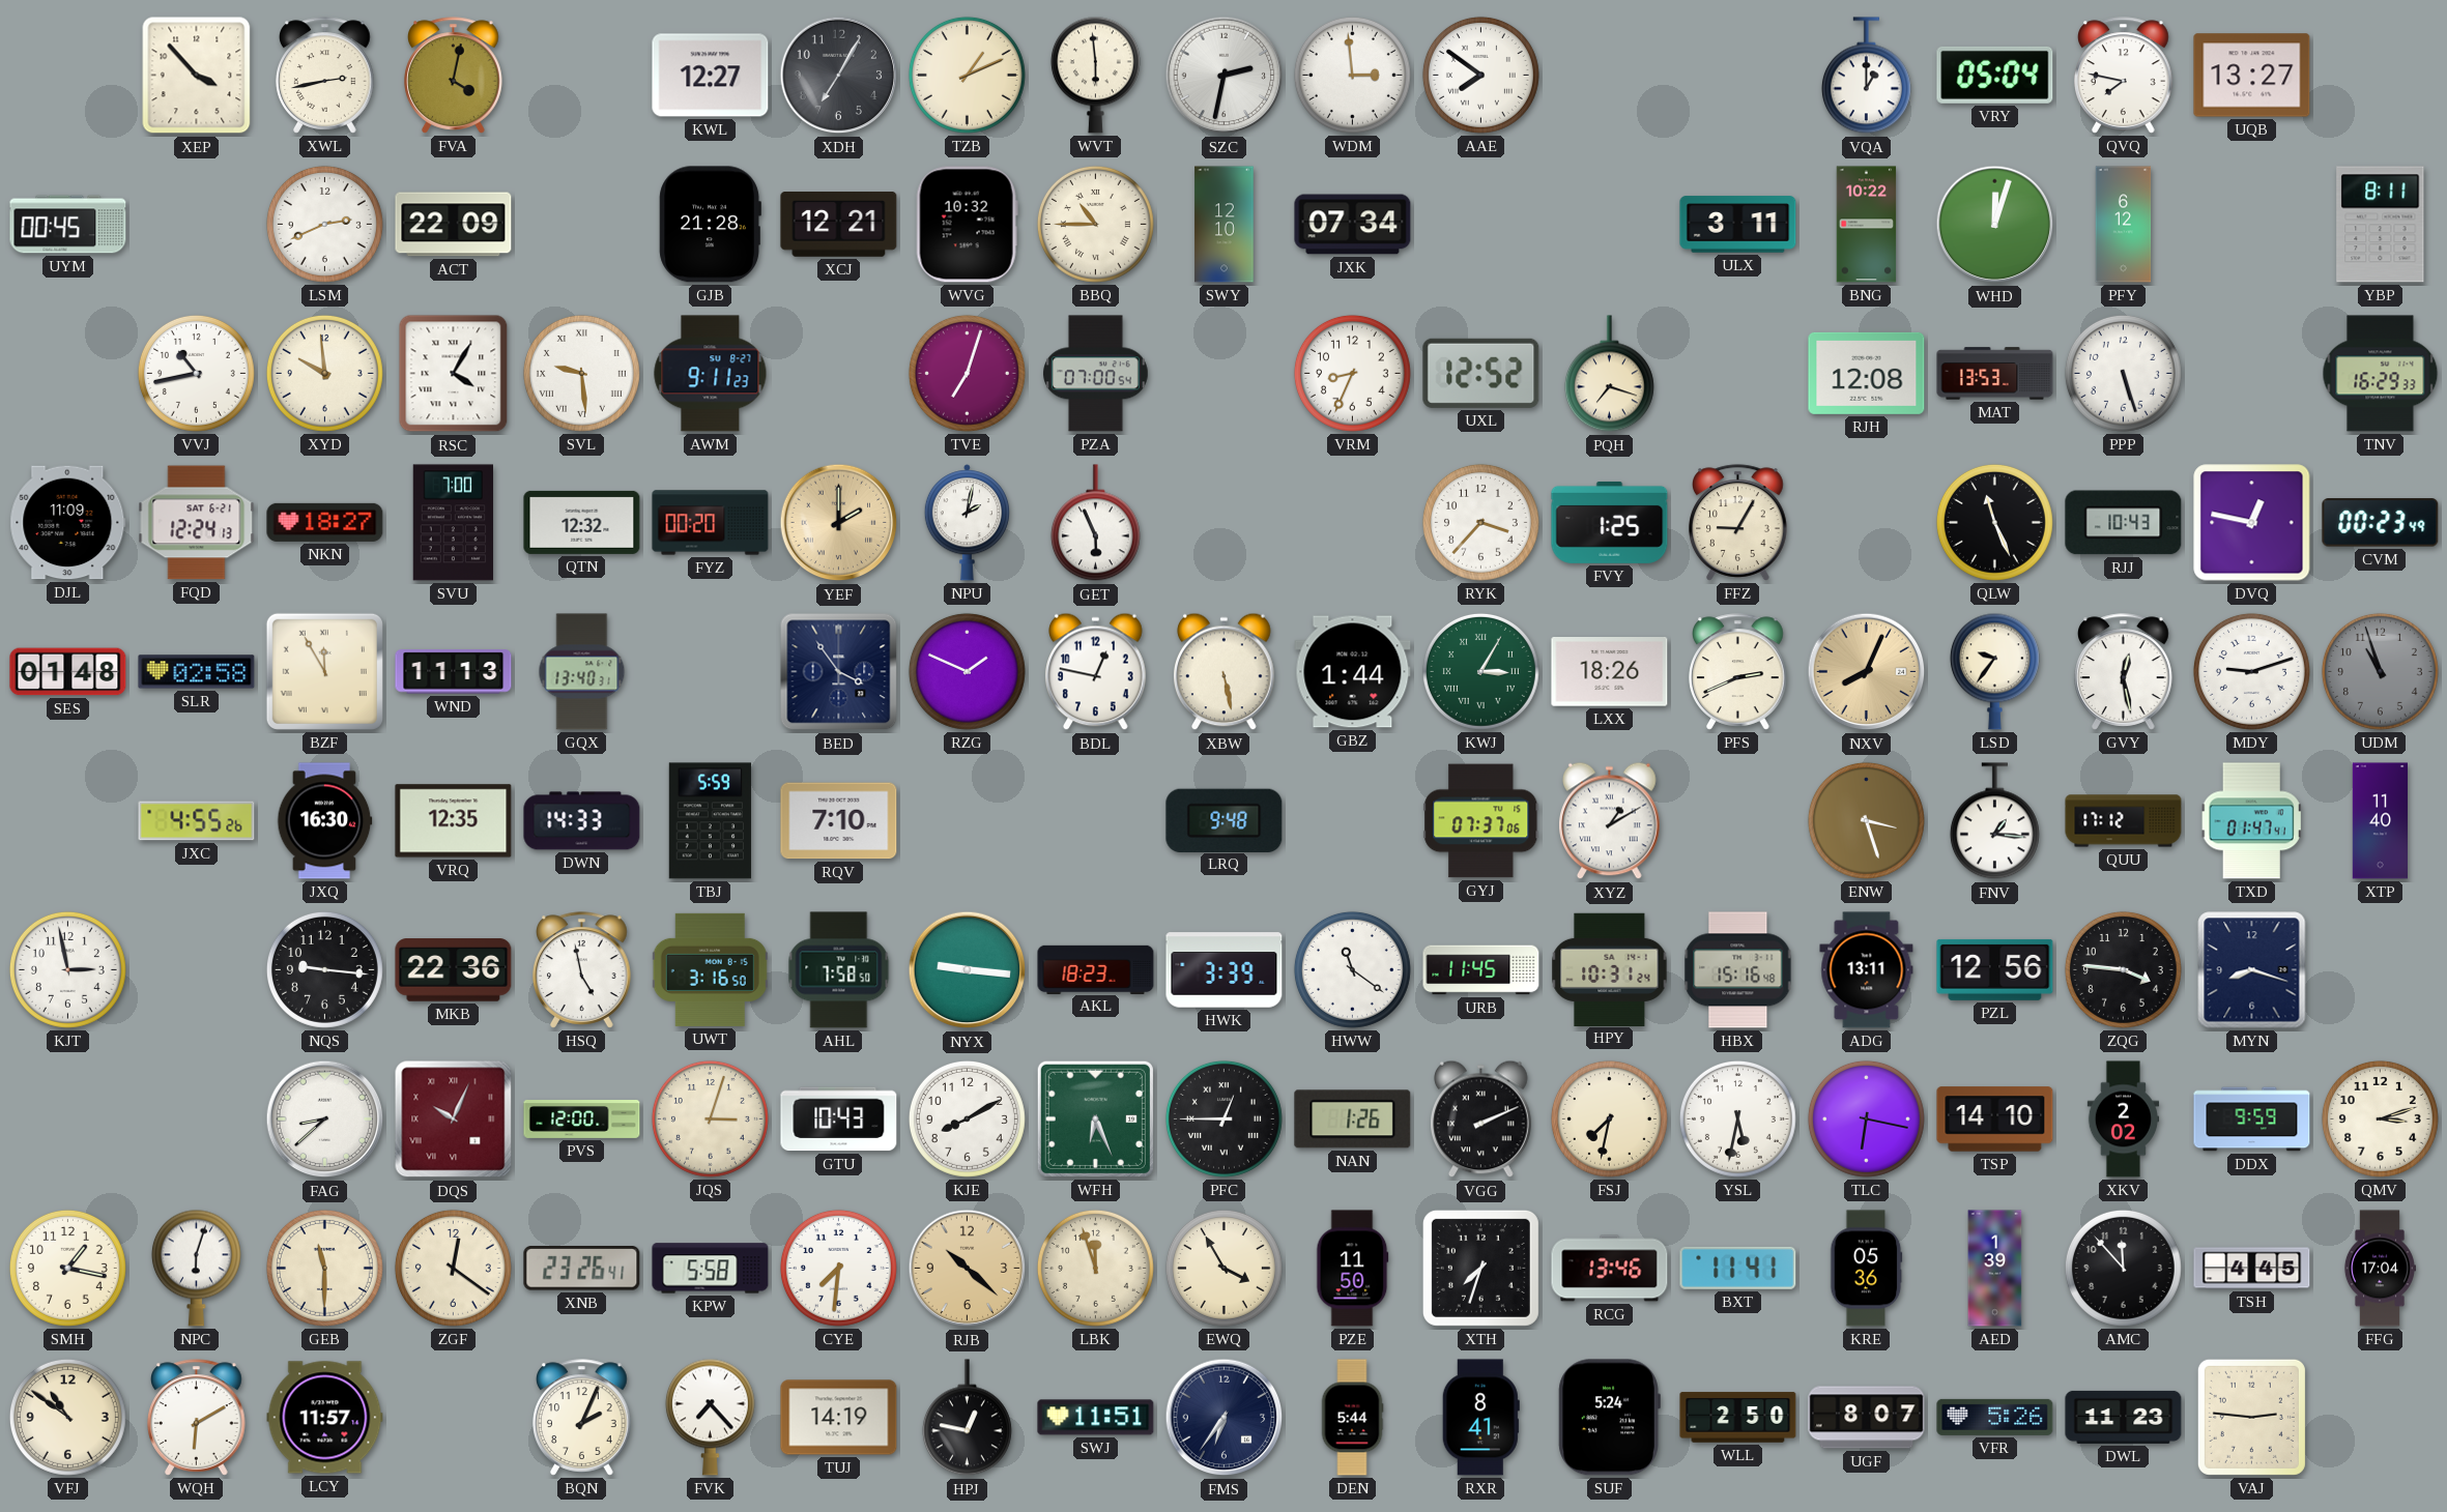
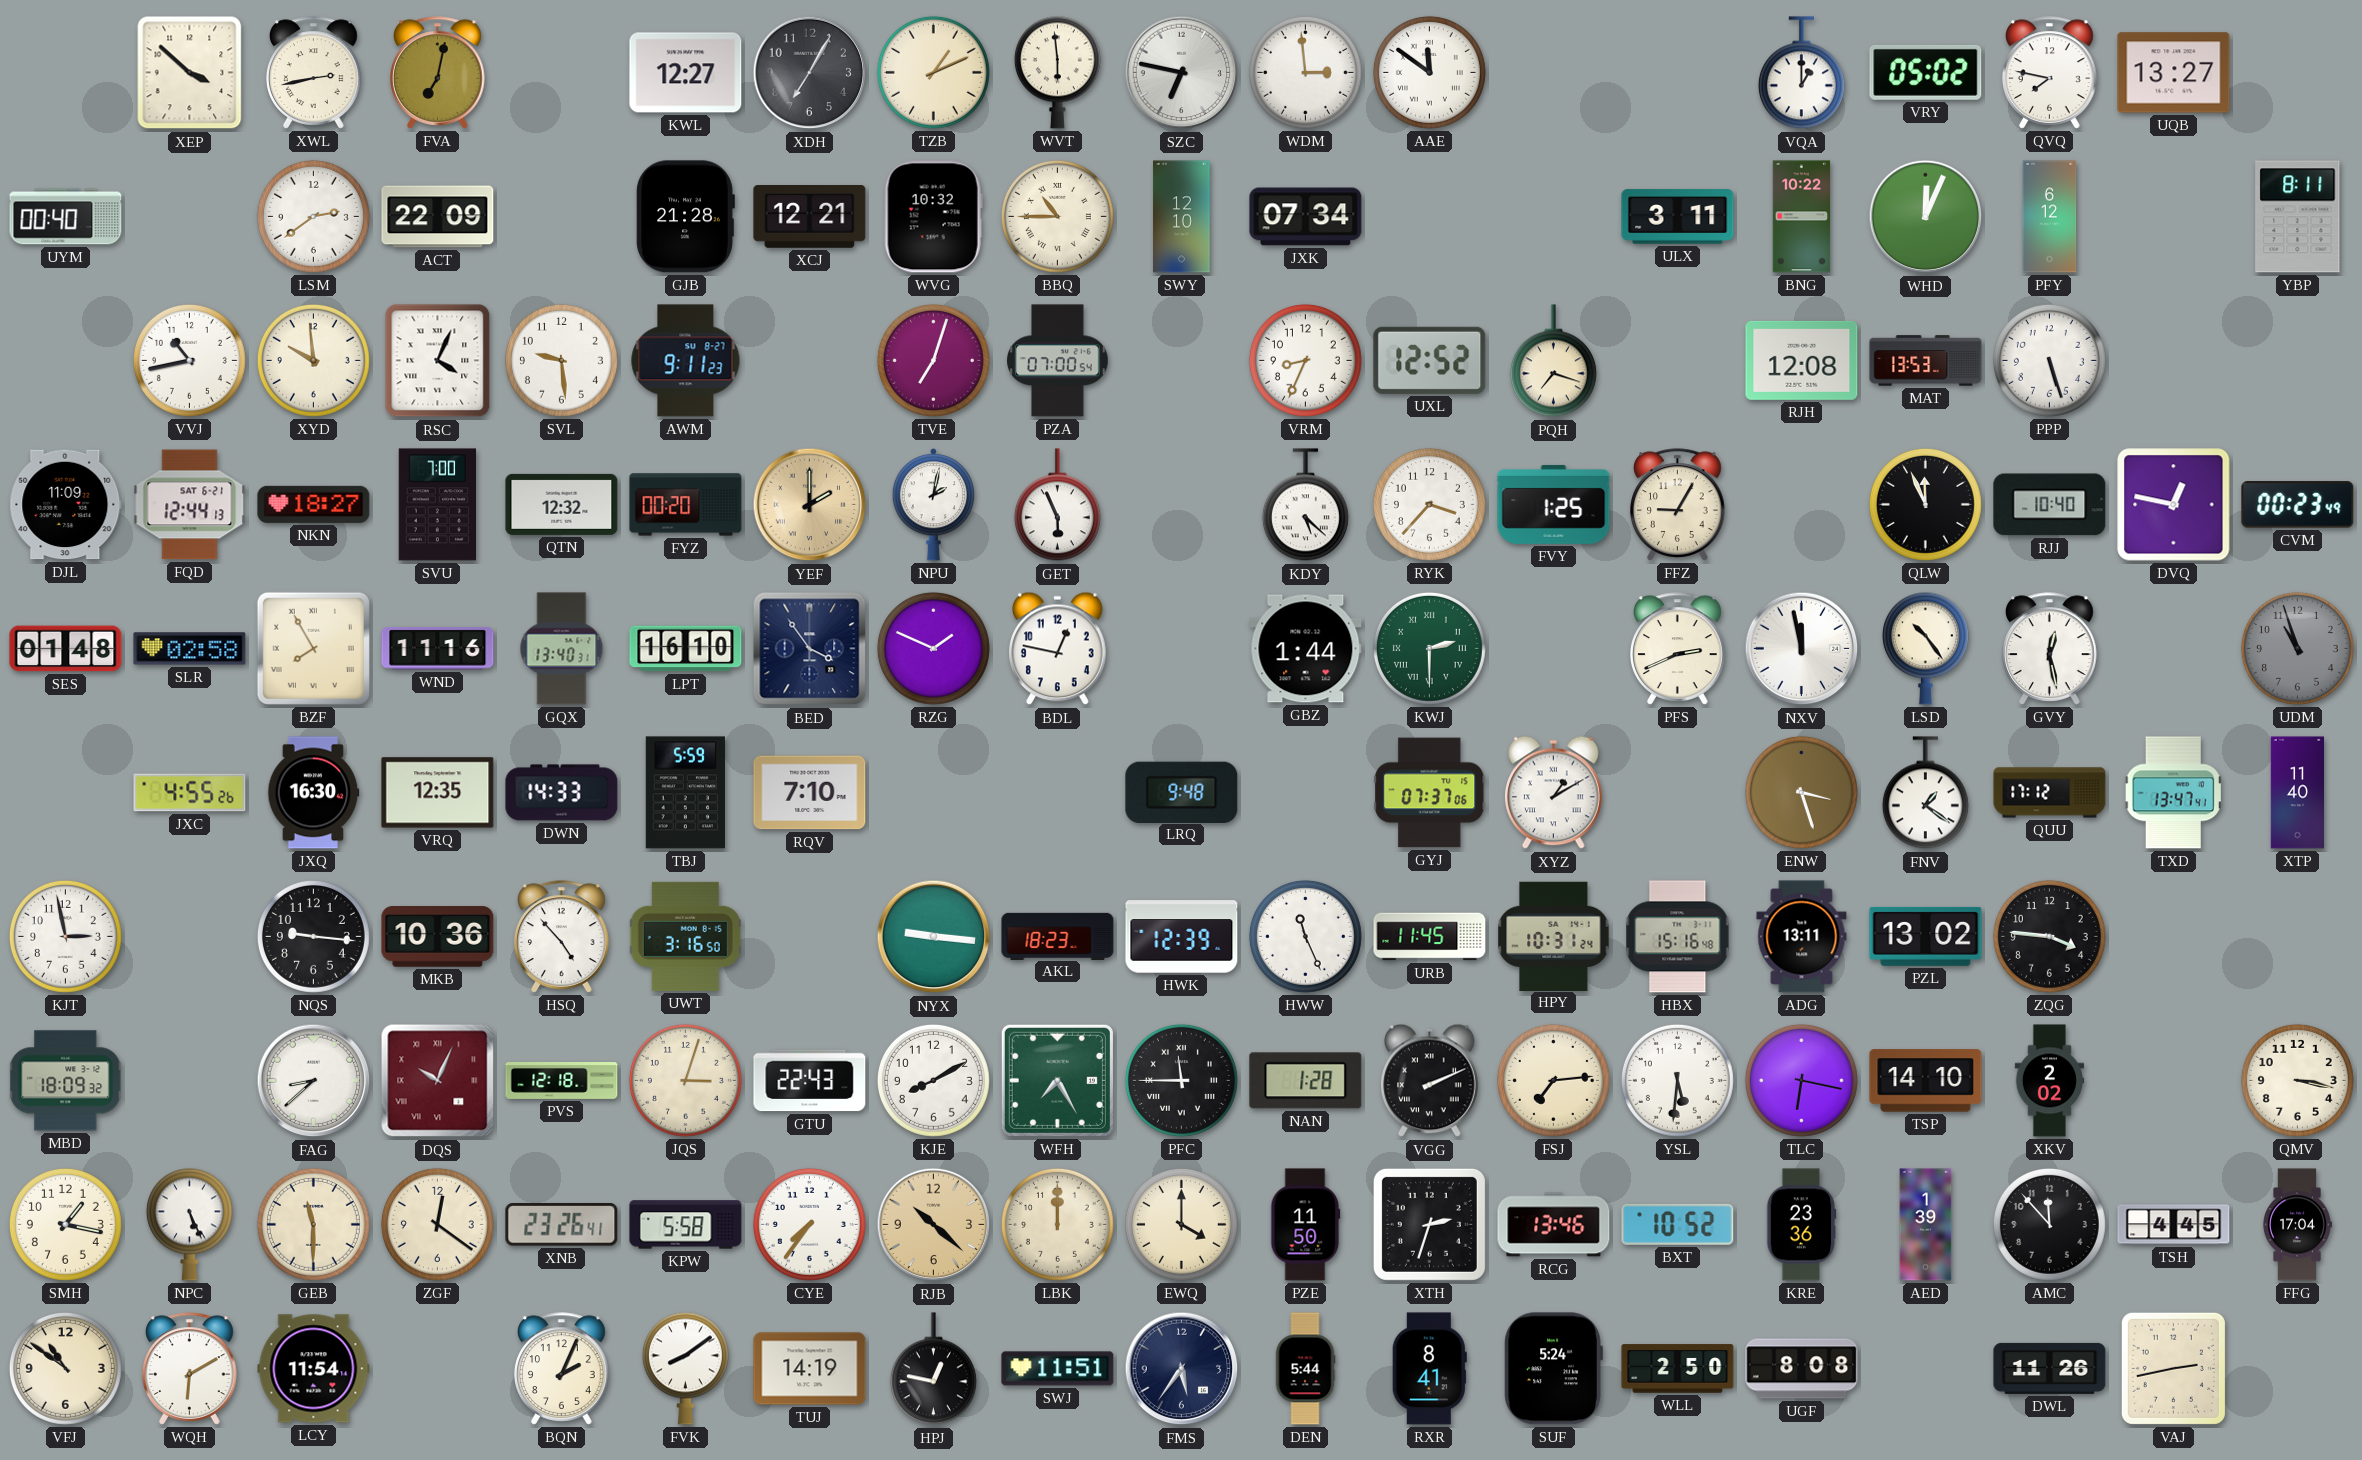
XEP: 3:53 -> 3:52 (190, 73)
FVA: 4:02 -> 7:02 (438, 73)
SZC: 2:32 -> 6:47 (1182, 73)
AAE: 7:51 -> 11:51 (1429, 72)
VRY: 05:04 -> 05:02 (1926, 72)
UYM: 00:45 -> 00:40 (66, 217)
LSM: 2:41 -> 2:39 (313, 216)
WHD: 12:03 -> 12:04 (1926, 217)
RSC: 4:05 -> 4:04 (438, 361)
SVL numerals: Roman -> Arabic (561, 360)
TNV: 16:29 -> none (2381, 374)
FQD: 12:24 -> 12:44 (190, 505)
KDY: none -> 5:22 (1305, 505)
QLW: 11:26 -> 11:56 (1925, 504)
RJJ: 10:43 -> 10:40 (2050, 505)
BZF: 11:55 -> 7:55 (313, 648)
WND: 11:13 -> 11:16 (438, 649)
LPT: none -> 16:10 (686, 649)
XBW: 5:28 -> none (1225, 672)
KWJ: 3:05 -> 2:30 (1429, 648)
LXX: 18:26 -> none (1610, 672)
NXV: 8:04 -> 11:58 (1802, 649)
NXV dial: champagne -> white (1802, 649)
LSD: 9:36 -> 10:24 (1925, 648)
MDY: 9:12 -> none (2251, 671)
FNV: 1:16 -> 1:21 (1925, 793)
TXD: 01:47 -> 13:47 (2173, 793)
MKB: 22:36 -> 10:36 (438, 937)
HSQ: 4:58 -> 4:53 (562, 937)
AHL: 7:58 -> none (839, 970)
HWK: 3:39 -> 12:39 (1182, 937)
HWW: 11:21 -> 11:26 (1305, 936)
PZL: 12:56 -> 13:02 (1926, 936)
MYN: 8:18 -> none (2252, 970)
MBD: none -> 18:09 (66, 1081)
PVS: 12:00 -> 12:18 (562, 1081)
GTU: 10:43 -> 22:43 (810, 1081)
WFH: 6:26 -> 7:25 (1057, 1080)
PFC: 12:45 -> 11:45 (1181, 1080)
NAN: 1:26 -> 1:28 (1306, 1081)
FSJ: 7:32 -> 7:14 (1553, 1080)
YSL: 5:32 -> 5:31 (1677, 1080)
DDX: 9:59 -> none (2252, 1120)
QMV: 3:12 -> 3:17 (2297, 1080)
NPC: 6:03 -> 5:26 (189, 1224)
CYE: 7:31 -> 7:36 (809, 1224)
LBK: 11:57 -> 12:00 (1057, 1224)
EWQ: 3:55 -> 4:00 (1181, 1224)
XTH: 7:33 -> 2:33 (1429, 1224)
BXT: 11:41 -> 10:52 (1678, 1224)
KRE: 05:36 -> 23:36 (1802, 1225)
LCY: 11:57 -> 11:54 (314, 1369)
FVK: 7:23 -> 8:09 (685, 1368)
FMS: 6:36 -> 5:36 (1182, 1369)
UGF: 8:07 -> 8:08 (1802, 1369)
VFR: 5:26 -> none (1995, 1417)
DWL: 11:23 -> 11:26 (2050, 1368)
VAJ: 2:46 -> 2:43 (2173, 1368)
